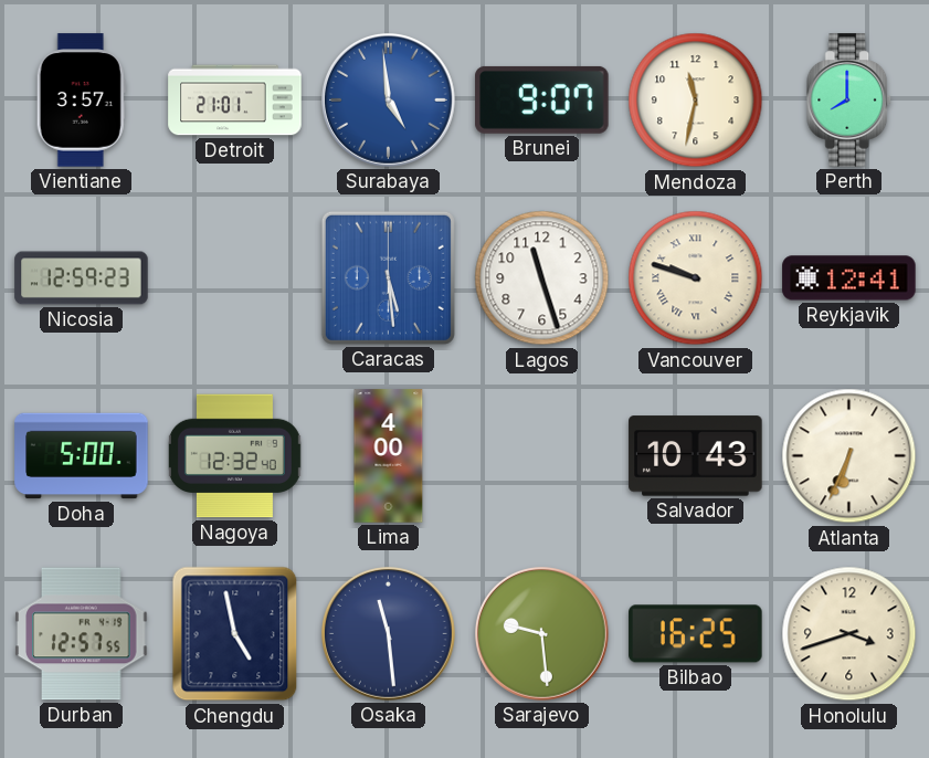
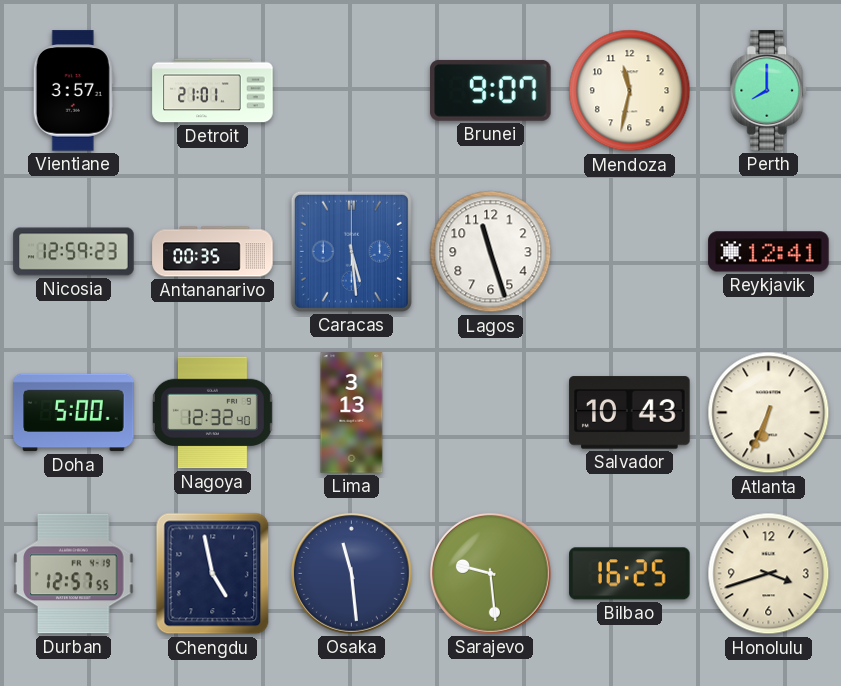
Surabaya: 4:59 -> none (388, 99)
Antananarivo: none -> 00:35 (213, 252)
Vancouver: 9:48 -> none (696, 278)
Lima: 4:00 -> 3:13 (352, 413)
